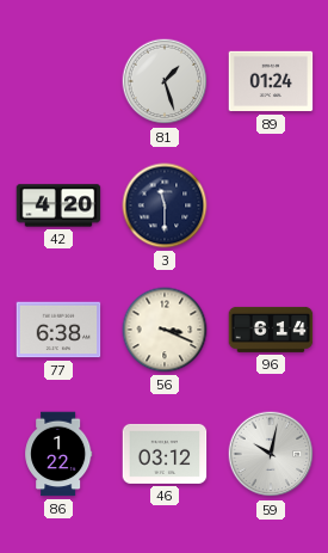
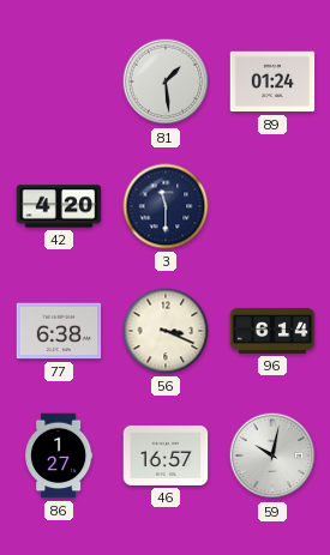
81: 1:27 -> 1:29 (166, 82)
86: 1:22 -> 1:27 (60, 456)
46: 03:12 -> 16:57 (166, 456)
